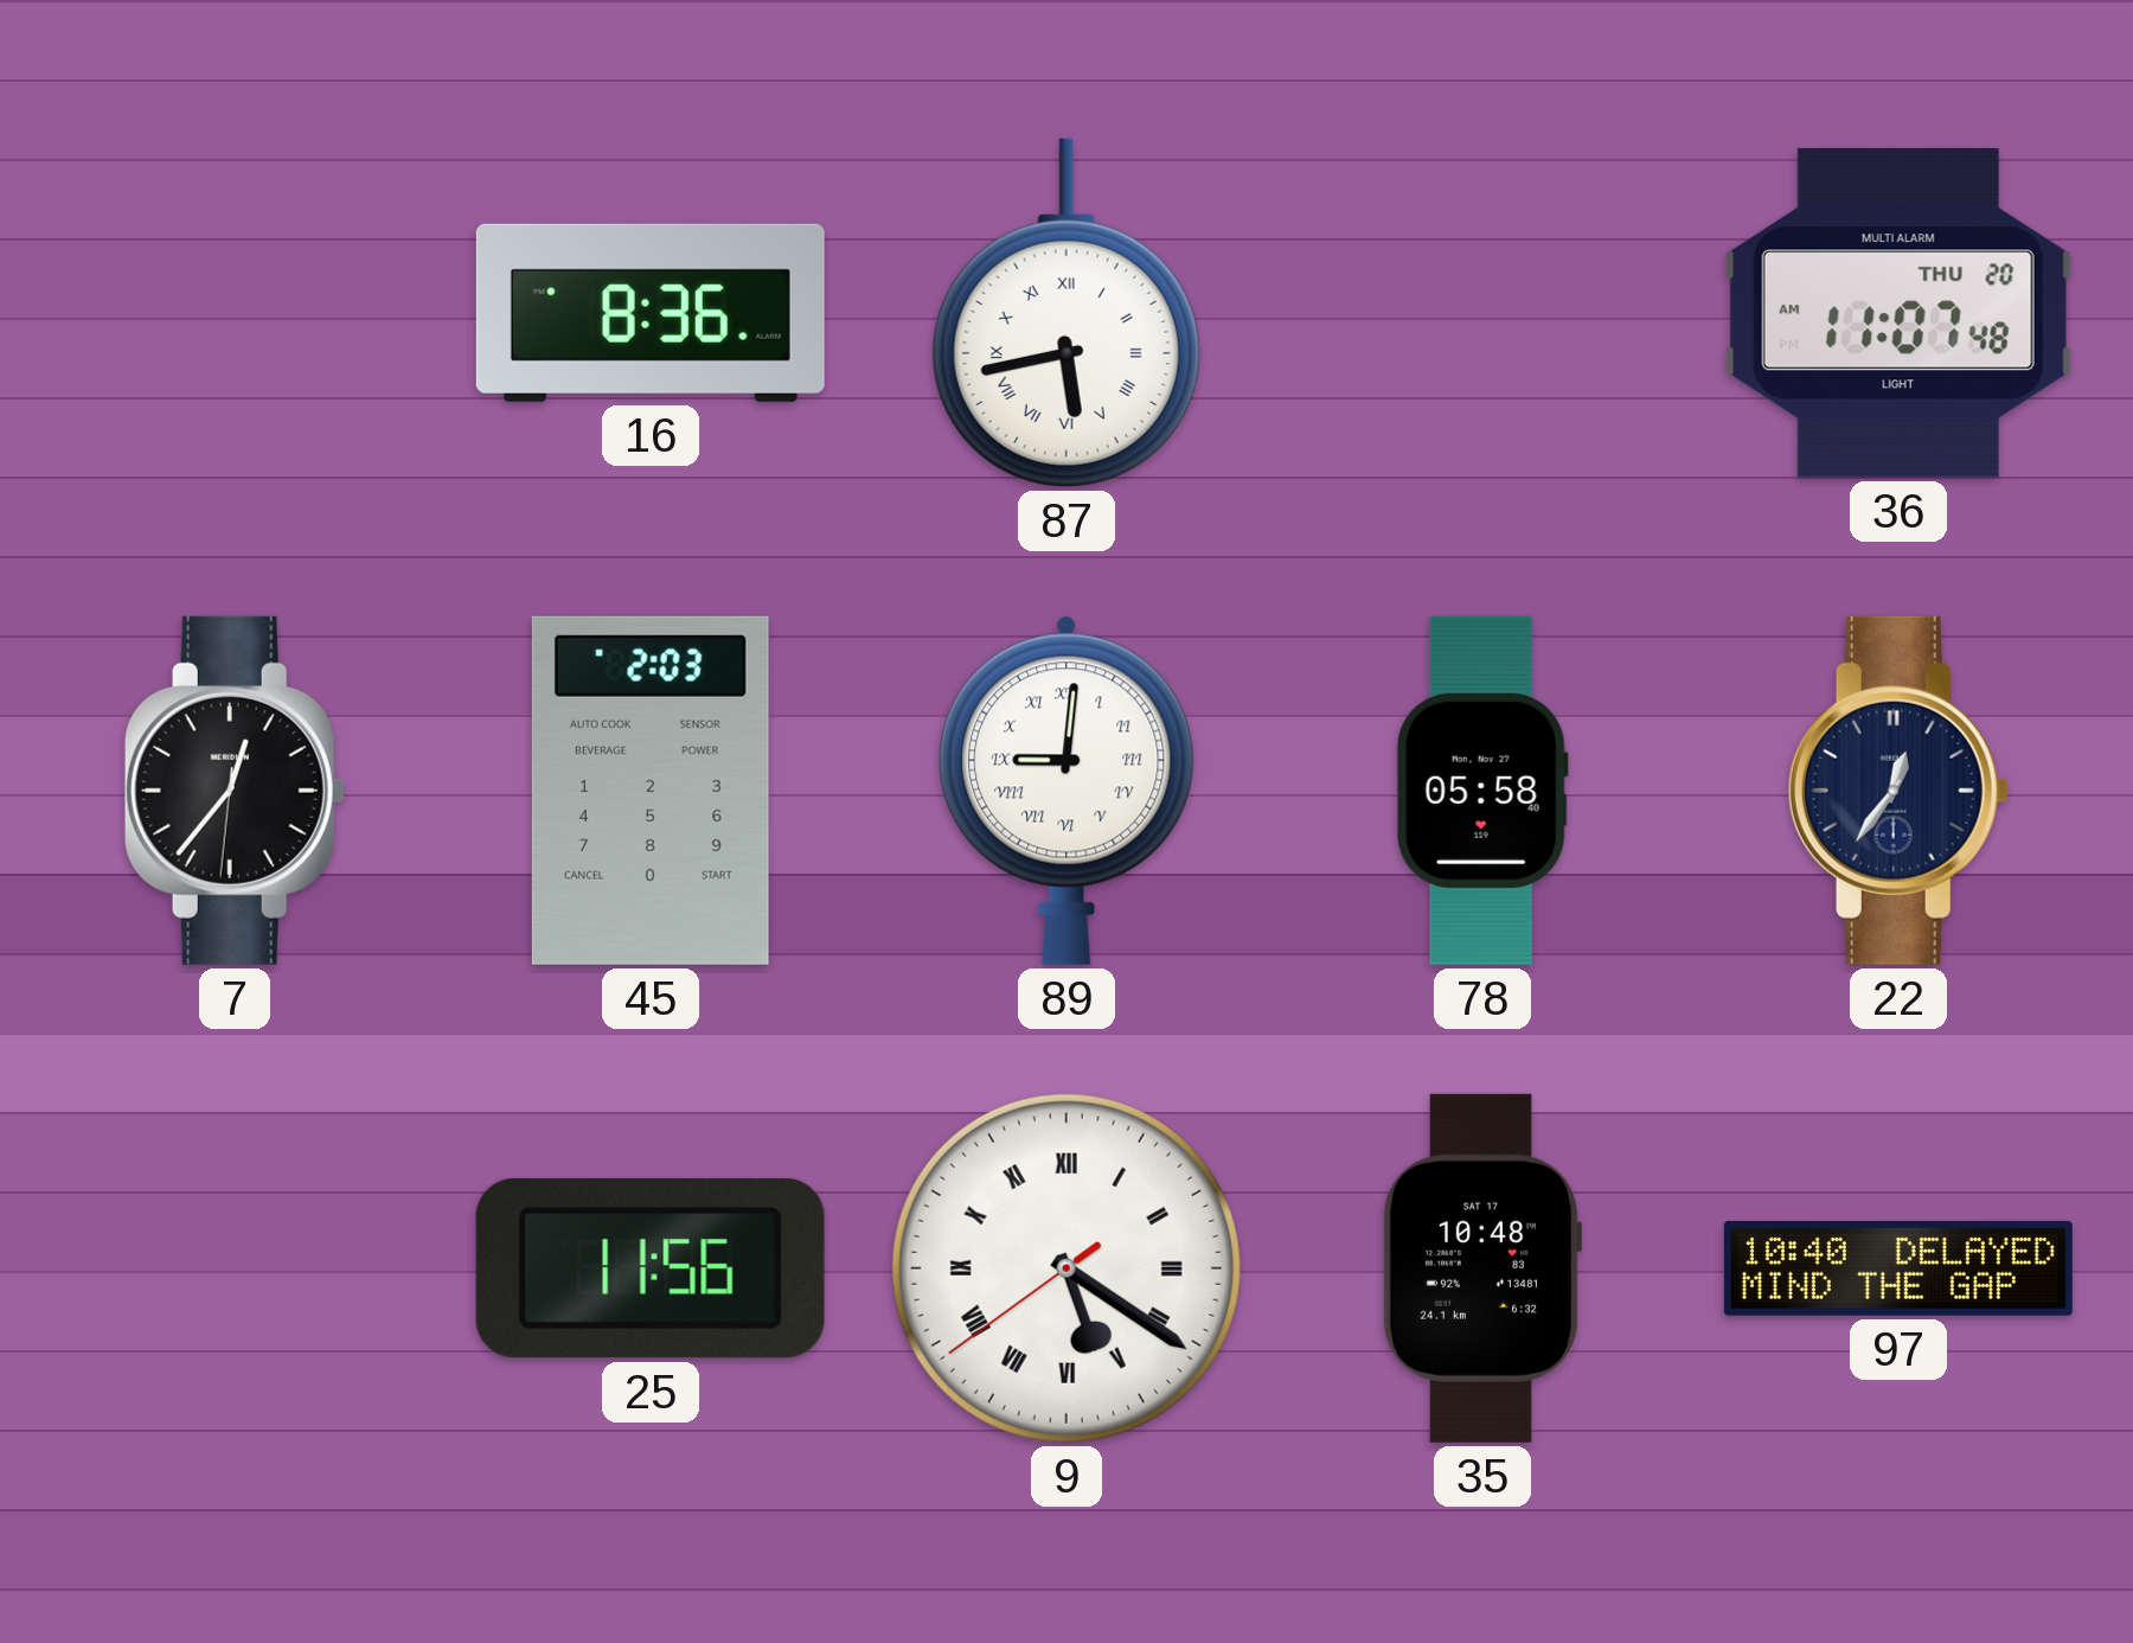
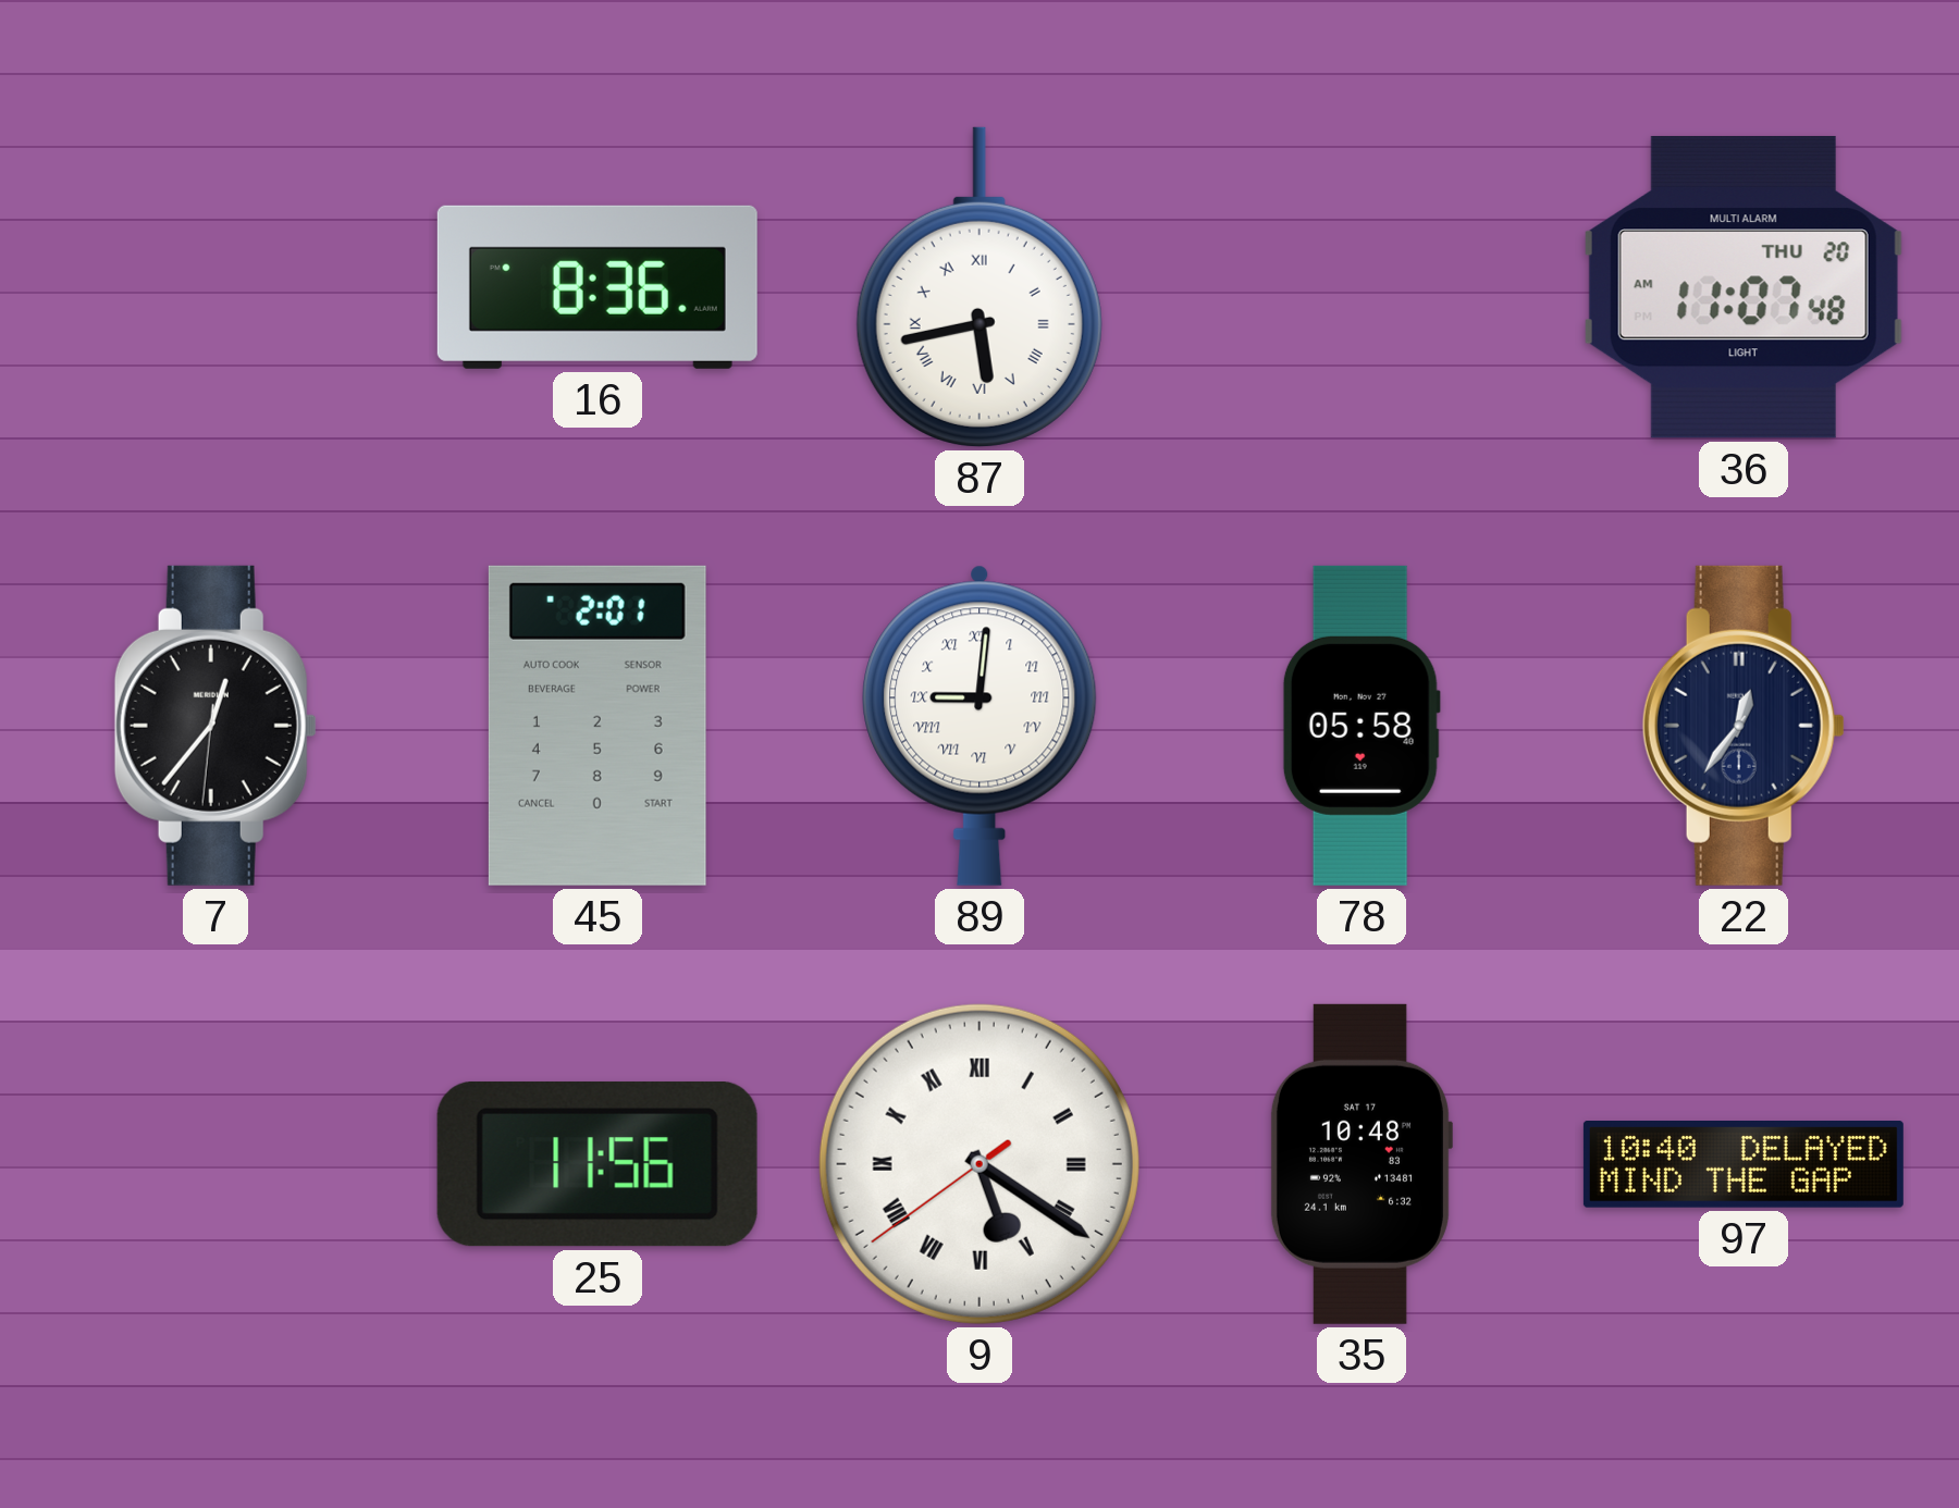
45: 2:03 -> 2:01 (597, 726)
